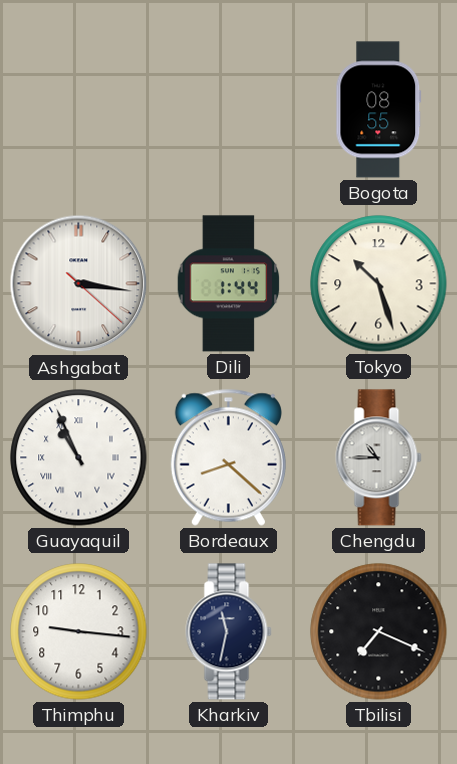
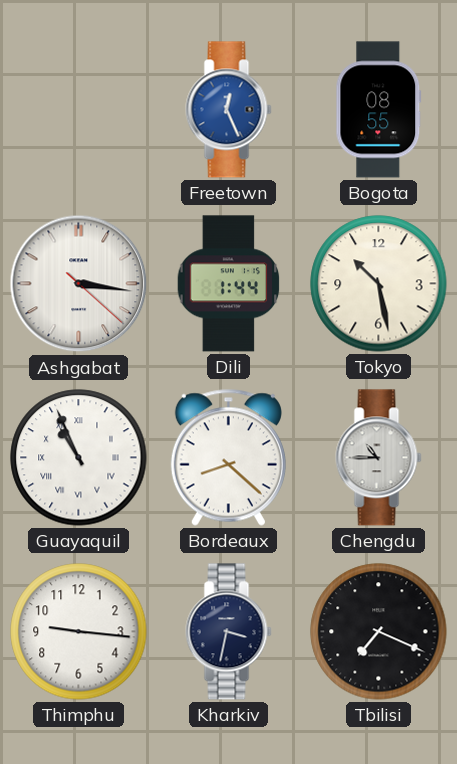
Freetown: none -> 12:26 (229, 110)
Tokyo: 10:27 -> 10:28 (379, 284)
Kharkiv: 11:32 -> 3:32 (229, 632)
